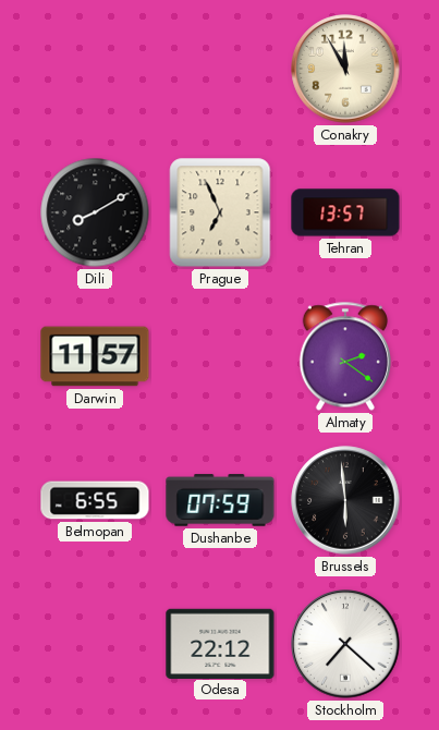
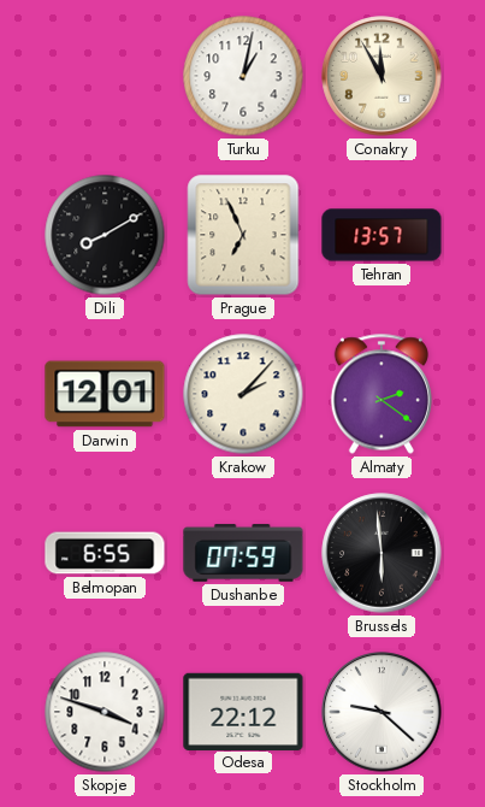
Turku: none -> 1:02 (243, 76)
Darwin: 11:57 -> 12:01 (105, 394)
Krakow: none -> 2:07 (243, 394)
Skopje: none -> 3:48 (105, 712)
Stockholm: 7:22 -> 9:22 (382, 712)
